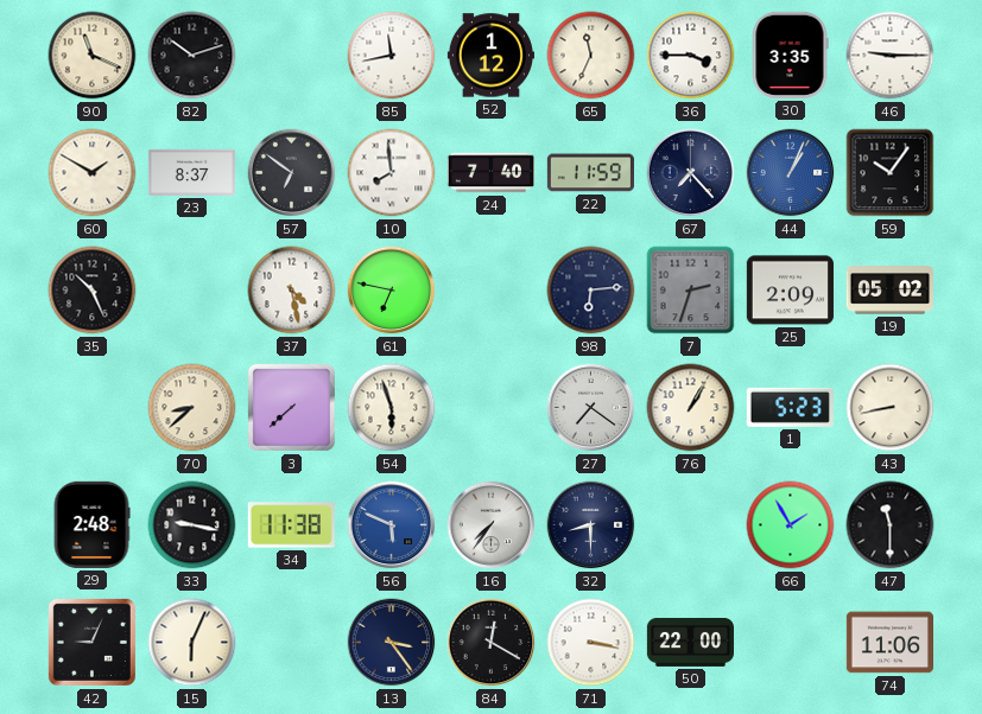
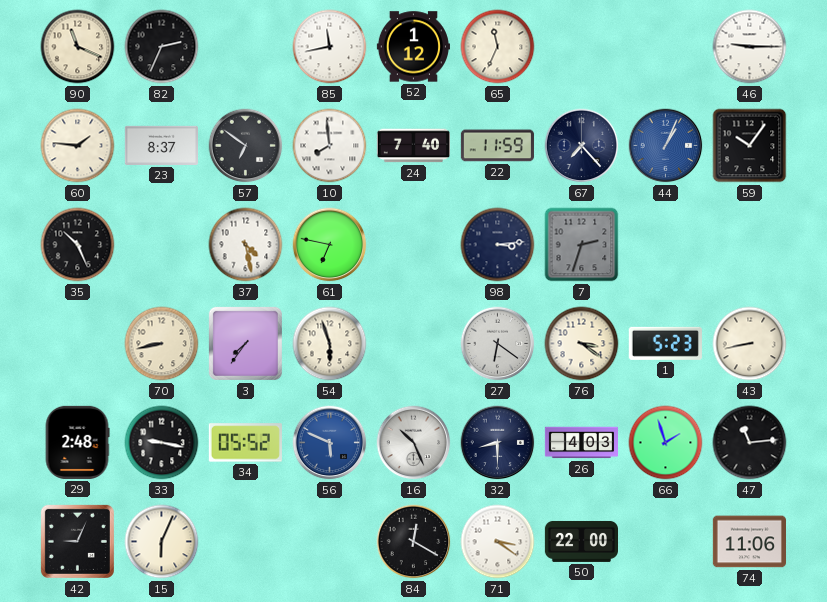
82: 10:12 -> 2:34 (162, 47)
36: 3:45 -> none (691, 56)
30: 3:35 -> none (790, 55)
60: 1:50 -> 1:46 (78, 146)
98: 6:14 -> 3:14 (498, 245)
25: 2:09 -> none (790, 291)
19: 05:02 -> none (889, 291)
70: 8:38 -> 8:43 (162, 344)
3: 7:38 -> 7:36 (245, 343)
27: 7:21 -> 6:21 (498, 344)
76: 1:05 -> 3:21 (582, 344)
34: 11:38 -> 05:52 (245, 443)
16: 7:36 -> 10:26 (414, 443)
26: none -> 4:03 (581, 443)
66: 1:55 -> 1:57 (666, 443)
47: 11:30 -> 11:14 (750, 443)
13: 3:24 -> none (392, 643)
71: 3:17 -> 3:21 (498, 542)
